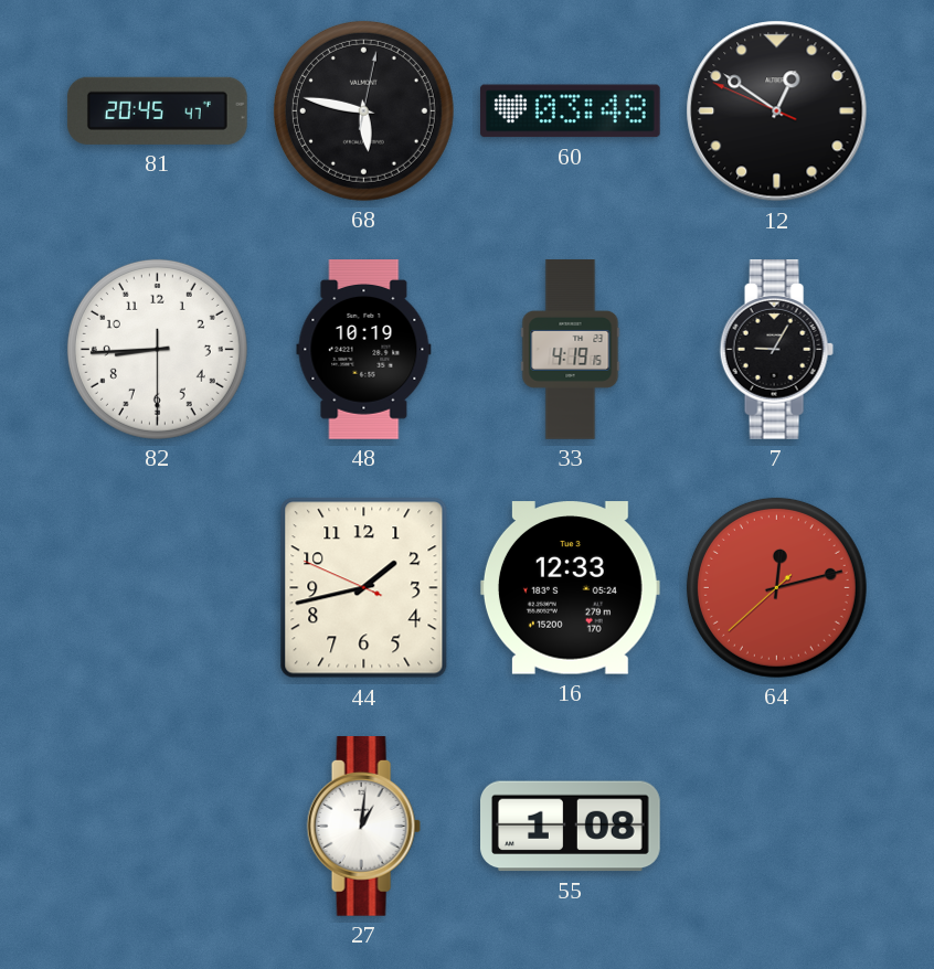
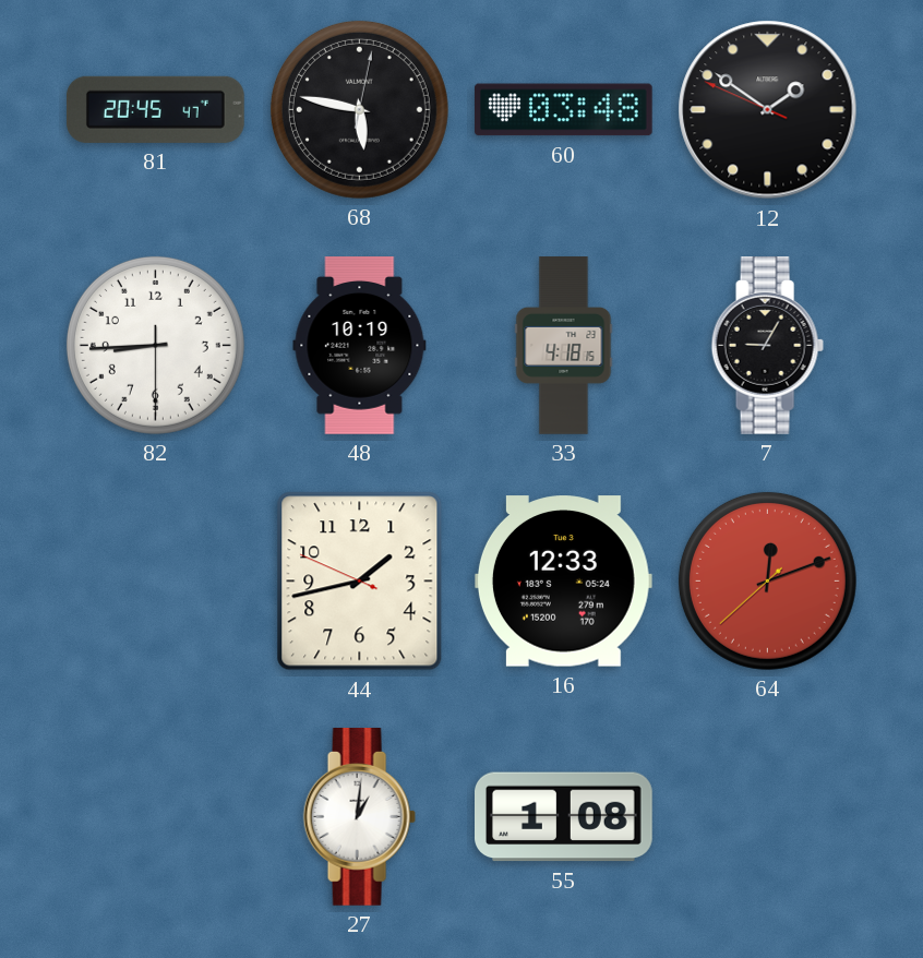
12: 12:50 -> 1:50 (768, 110)
33: 4:19 -> 4:18 (564, 346)
64: 12:12 -> 12:11 (767, 580)
